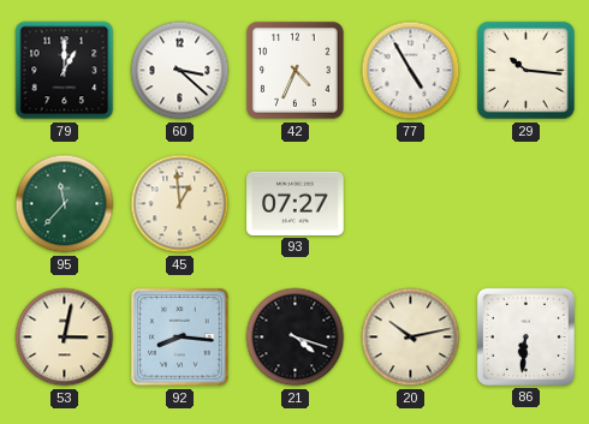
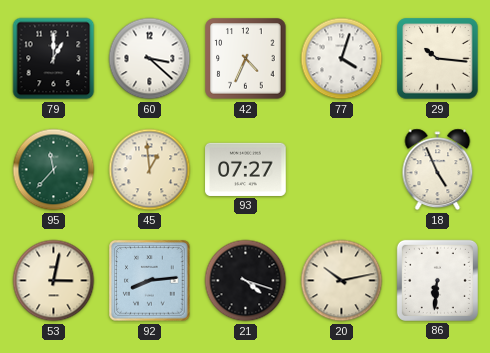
77: 4:55 -> 4:03 (342, 59)
18: none -> 4:56 (438, 170)
92: 8:16 -> 8:14 (150, 281)
